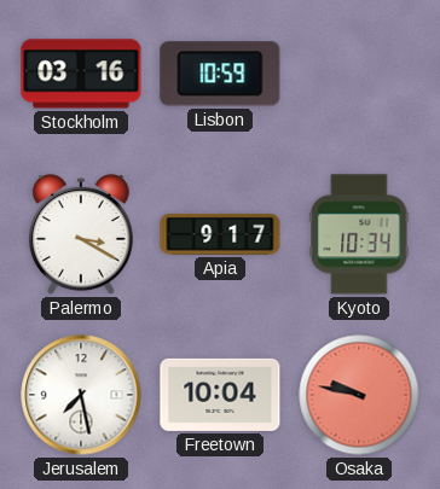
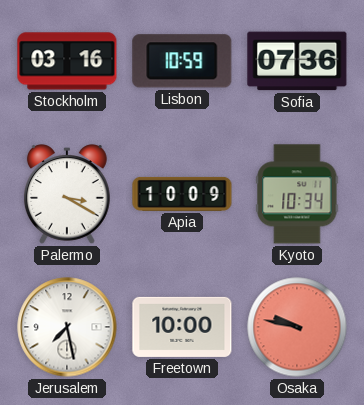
Sofia: none -> 07:36 (297, 61)
Apia: 9:17 -> 10:09 (182, 194)
Freetown: 10:04 -> 10:00 (182, 327)
